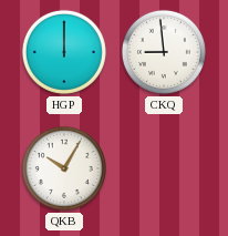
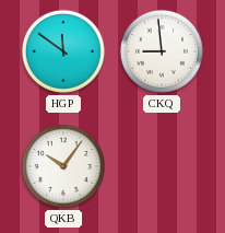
HGP: 12:00 -> 11:51 (63, 51)
QKB: 10:05 -> 10:06 (63, 166)
